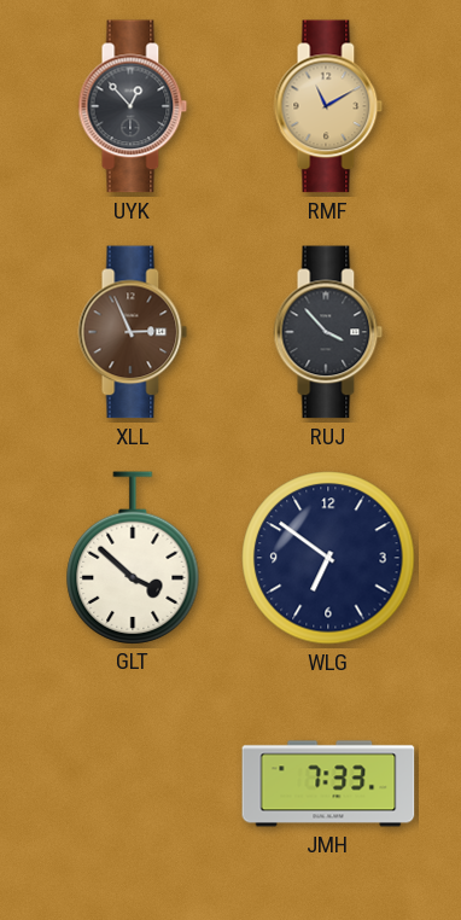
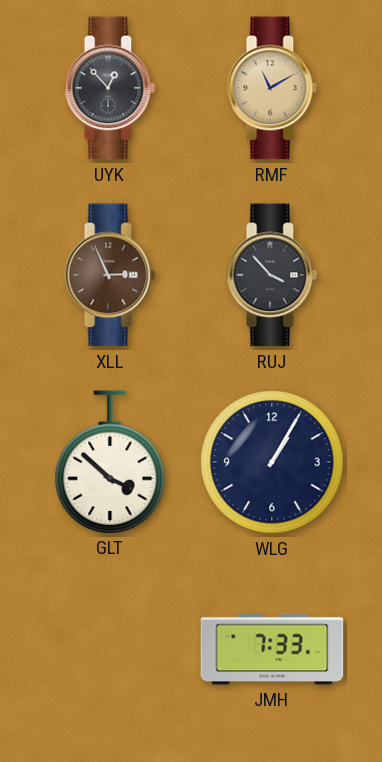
WLG: 6:51 -> 1:05 (272, 462)
